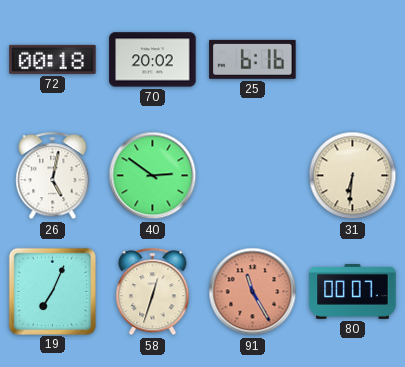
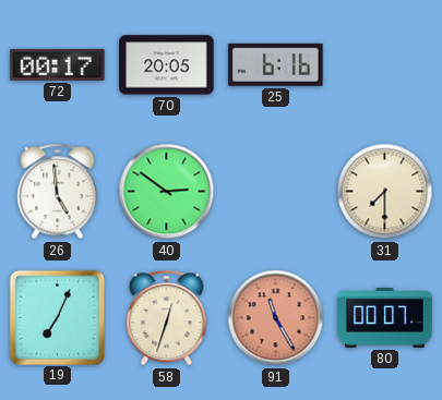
72: 00:18 -> 00:17 (58, 64)
70: 20:02 -> 20:05 (167, 65)
26: 5:02 -> 4:59 (58, 192)
31: 6:31 -> 7:30 (385, 192)
